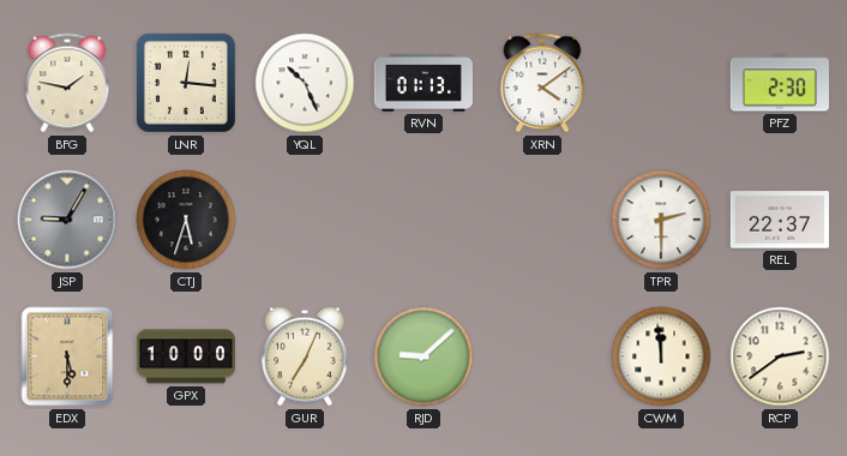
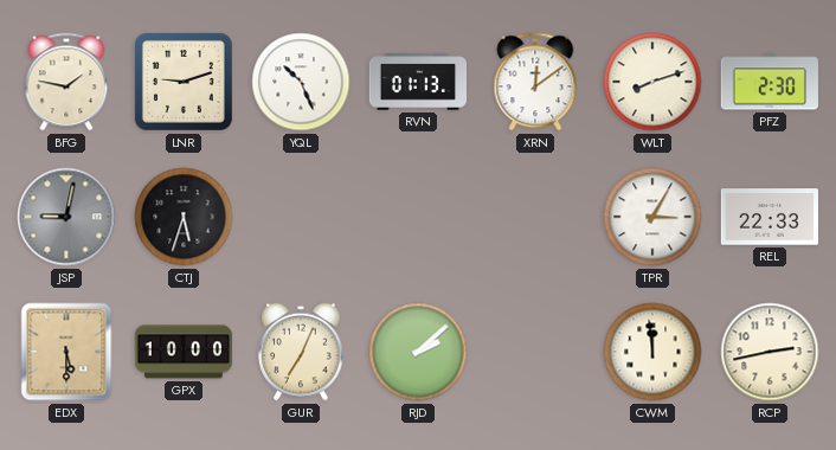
LNR: 12:16 -> 9:12 (184, 82)
XRN: 4:09 -> 12:09 (535, 82)
WLT: none -> 8:12 (652, 82)
JSP: 9:05 -> 9:02 (66, 217)
TPR: 2:30 -> 3:05 (652, 217)
REL: 22:37 -> 22:33 (770, 217)
RJD: 9:08 -> 2:08 (418, 352)
RCP: 2:39 -> 2:43 (770, 352)
